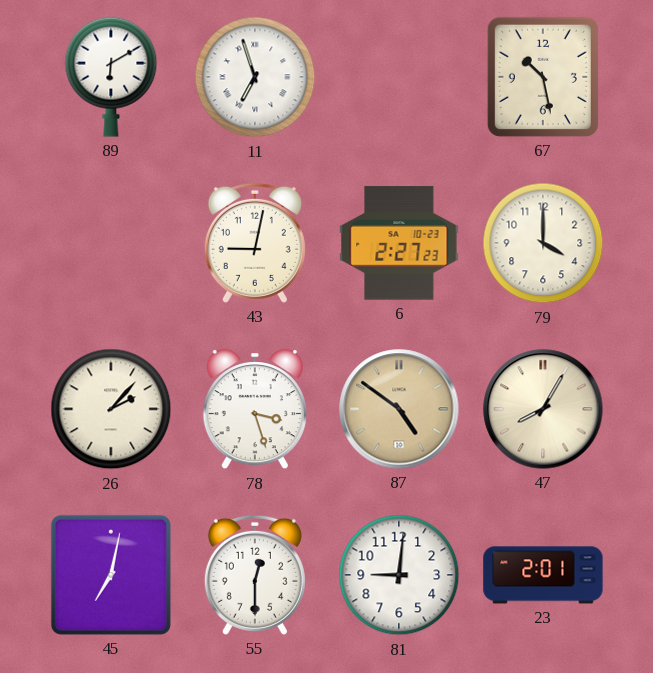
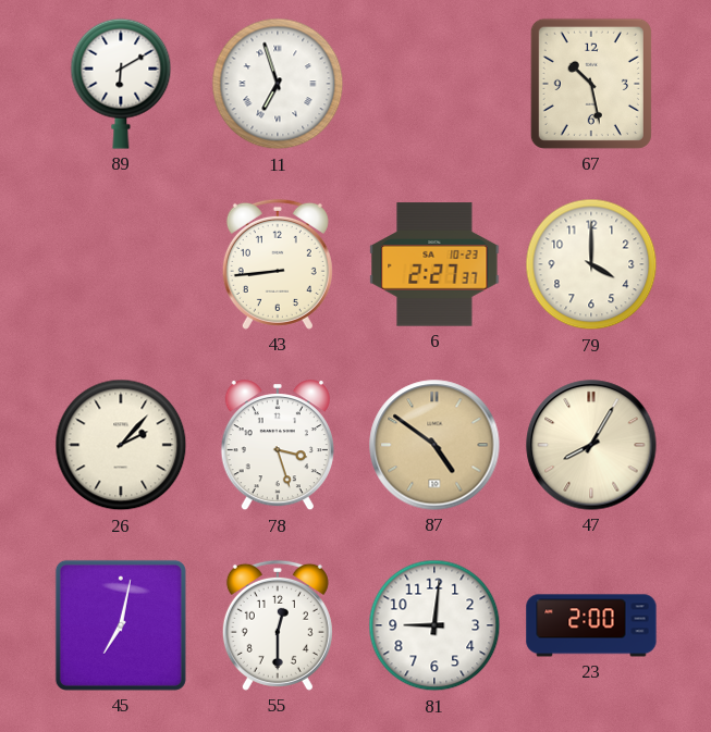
43: 9:02 -> 8:44 (278, 264)
6: 2:27:23 -> 2:27:37 (434, 264)
23: 2:01 -> 2:00 (591, 625)
